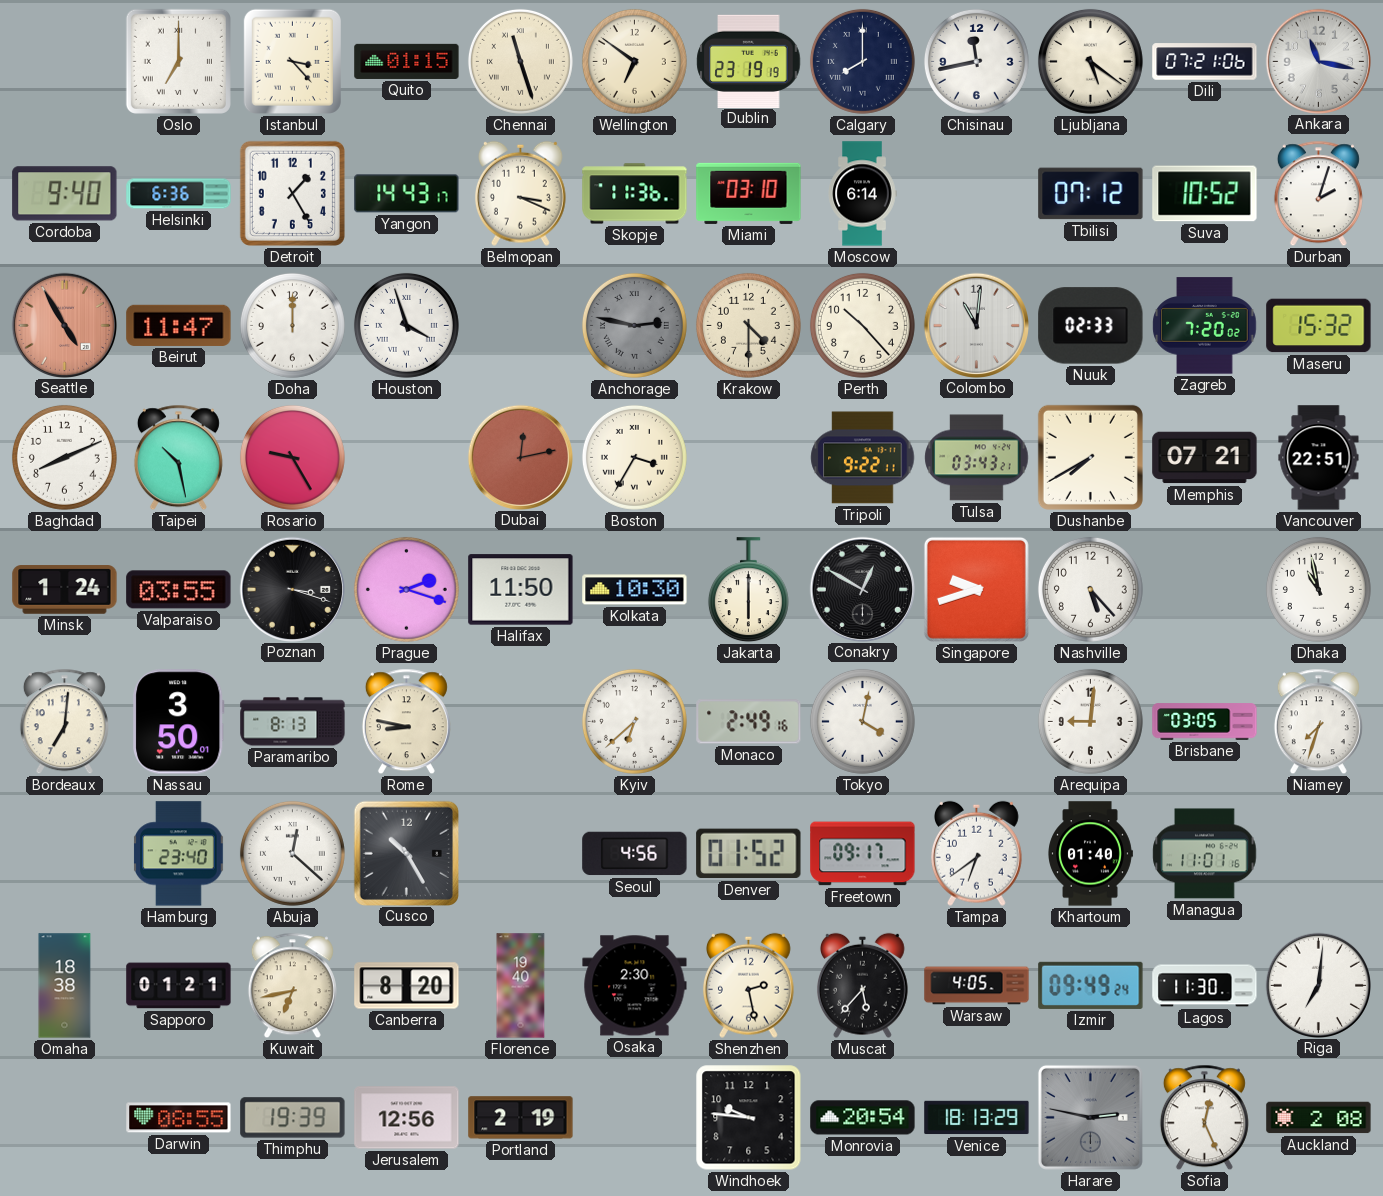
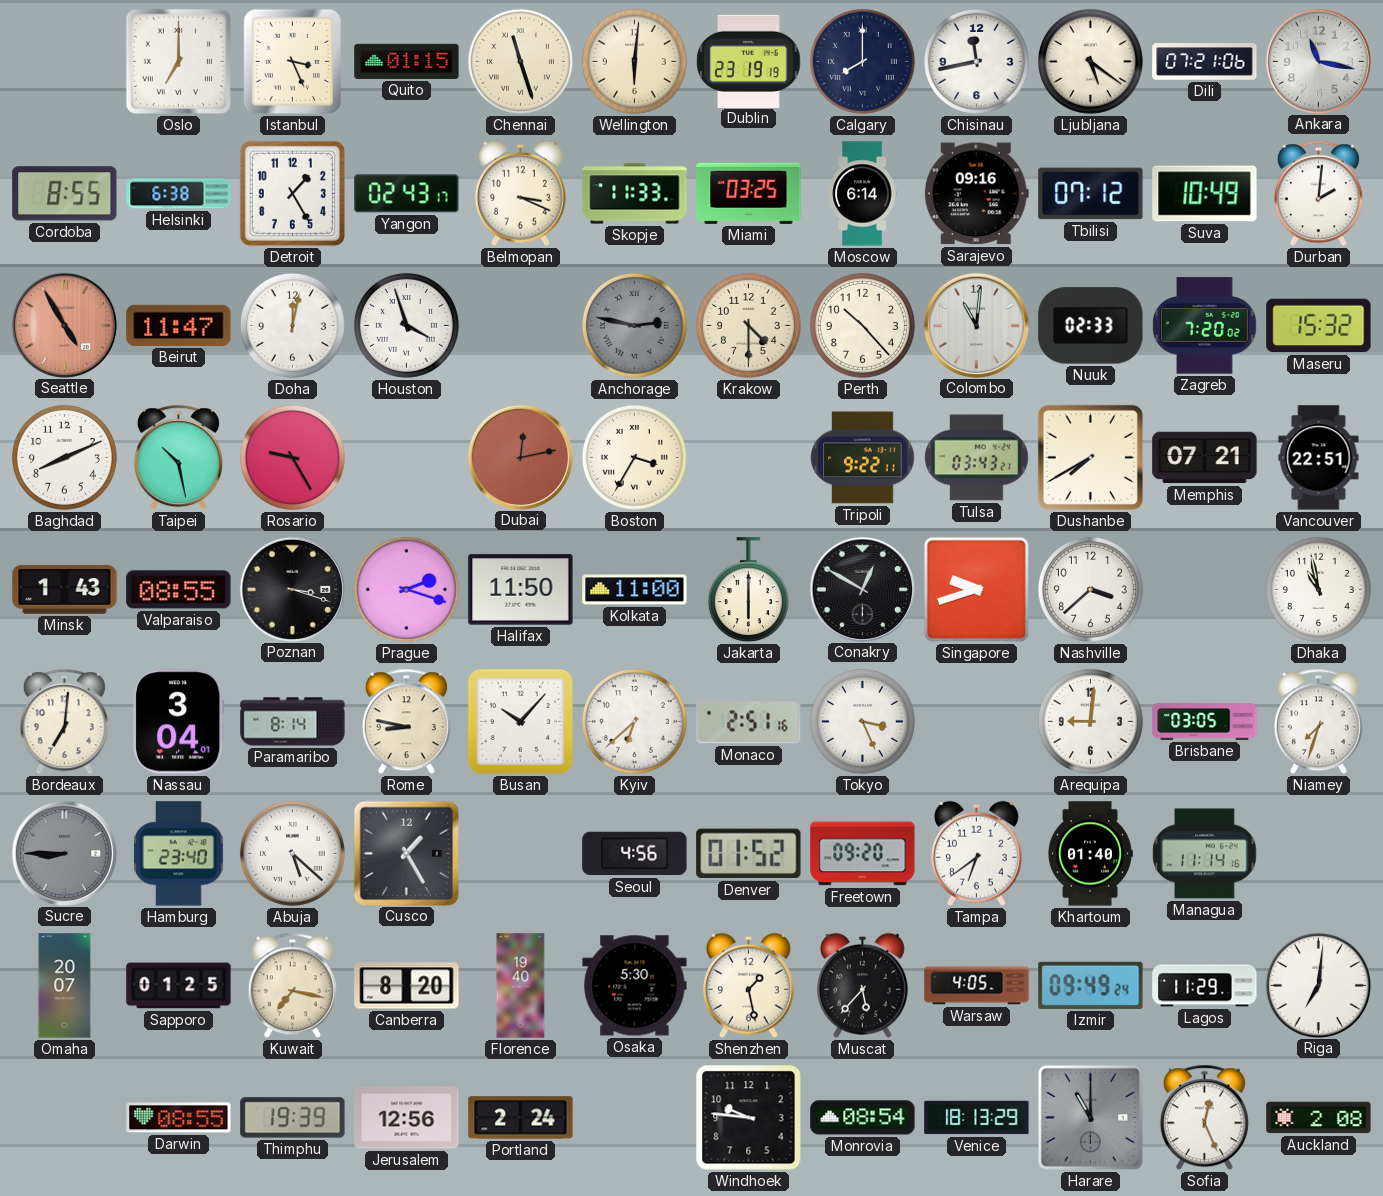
Istanbul: 3:23 -> 3:26 (292, 61)
Wellington: 6:51 -> 6:01 (634, 61)
Cordoba: 9:40 -> 8:55 (65, 194)
Helsinki: 6:36 -> 6:38 (179, 194)
Yangon: 14:43 -> 02:43 (407, 194)
Skopje: 11:36 -> 11:33 (635, 194)
Miami: 03:10 -> 03:25 (749, 193)
Sarajevo: none -> 09:16 (976, 194)
Suva: 10:52 -> 10:49 (1205, 194)
Durban: 2:03 -> 2:01 (1318, 194)
Doha: 12:00 -> 12:02 (292, 325)
Minsk: 1:24 -> 1:43 (65, 590)
Valparaiso: 03:55 -> 08:55 (179, 590)
Kolkata: 10:30 -> 11:00 (635, 590)
Nashville: 5:23 -> 3:38 (1090, 589)
Nassau: 3:50 -> 3:04 (179, 722)
Paramaribo: 8:13 -> 8:14 (293, 722)
Busan: none -> 10:07 (520, 721)
Monaco: 2:49 -> 2:51 (749, 722)
Tokyo: 4:02 -> 3:26 (862, 721)
Sucre: none -> 8:45 (64, 853)
Abuja: 12:22 -> 5:22 (292, 853)
Cusco: 10:25 -> 1:25 (406, 853)
Freetown: 09:17 -> 09:20 (863, 854)
Managua: 11:01 -> 11:14 (1205, 854)
Omaha: 18:38 -> 20:07 (65, 986)
Sapporo: 01:21 -> 01:25 (179, 986)
Kuwait: 6:43 -> 7:17 (292, 986)
Osaka: 2:30 -> 5:30 (635, 986)
Shenzhen: 2:28 -> 1:28 (748, 985)
Lagos: 11:30 -> 11:29 (1205, 986)
Portland: 2:19 -> 2:24 (521, 1118)
Monrovia: 20:54 -> 08:54 (863, 1118)
Harare: 2:47 -> 11:00 (1090, 1117)
